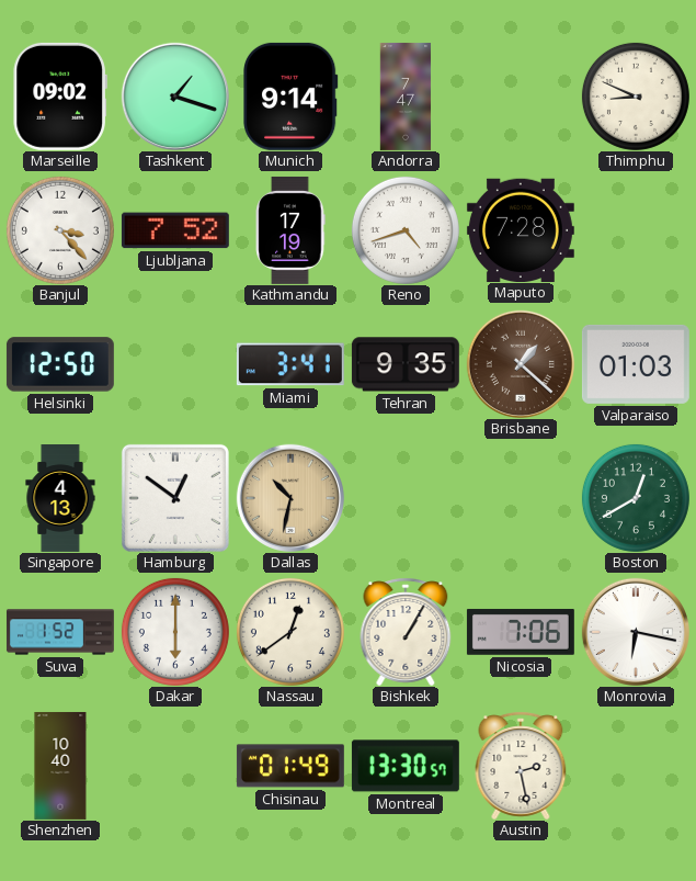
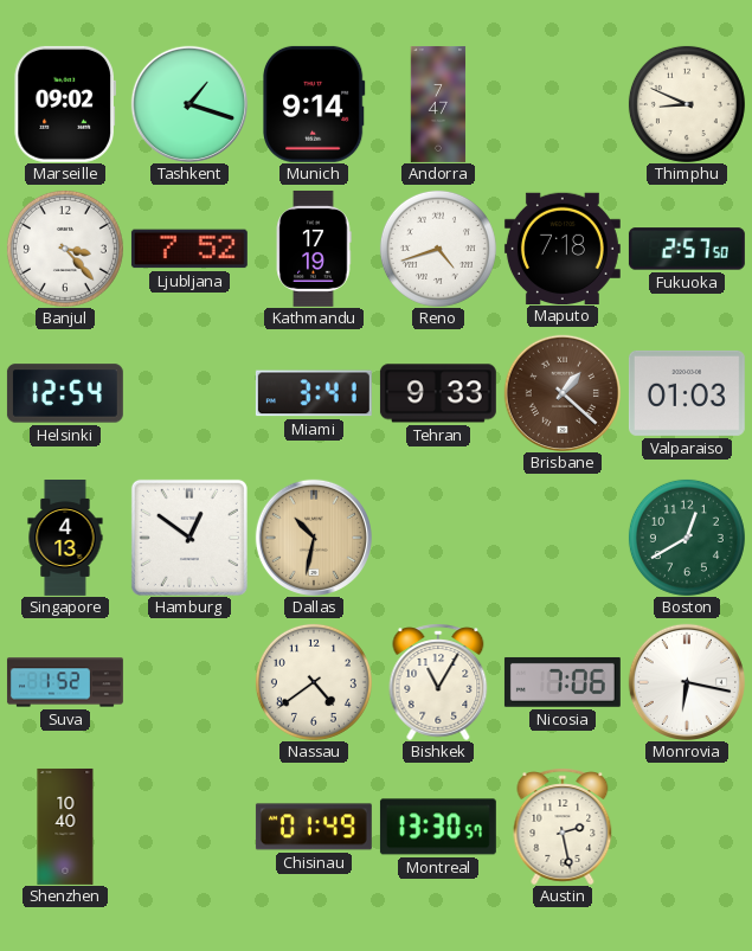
Maputo: 7:28 -> 7:18 (563, 248)
Fukuoka: none -> 2:57 (687, 249)
Helsinki: 12:50 -> 12:54 (65, 393)
Tehran: 9:35 -> 9:33 (438, 393)
Dakar: 6:00 -> none (175, 632)
Nassau: 12:39 -> 4:39 (314, 682)
Bishkek: 1:05 -> 11:05 (438, 682)
